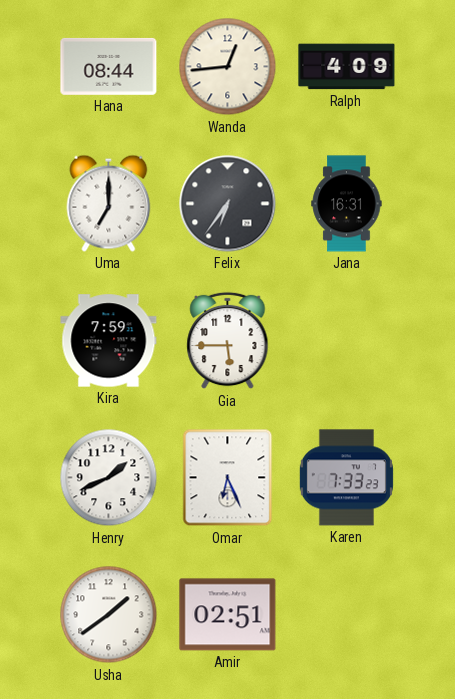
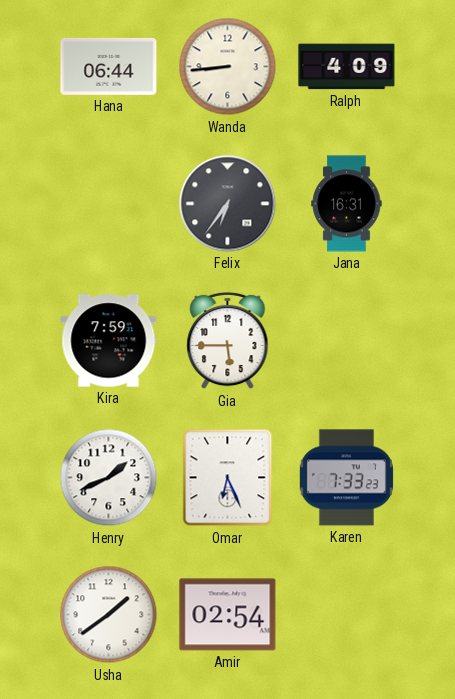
Hana: 08:44 -> 06:44 (109, 66)
Wanda: 12:44 -> 8:44 (228, 67)
Uma: 7:00 -> none (109, 203)
Amir: 02:51 -> 02:54 (228, 615)
